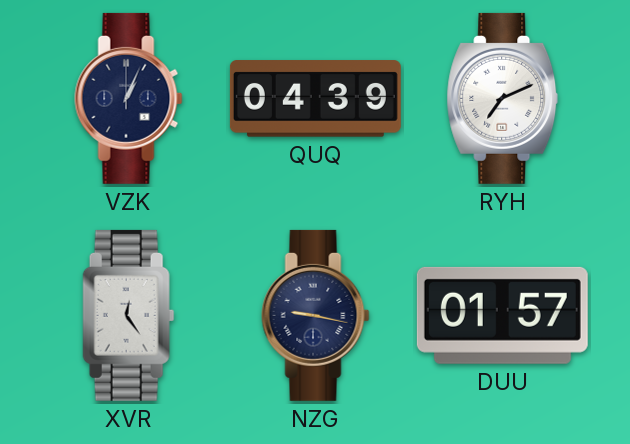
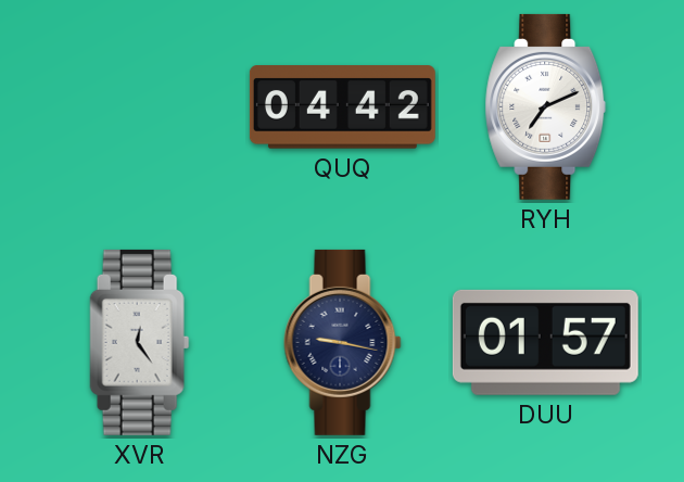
VZK: 1:04 -> none (129, 98)
QUQ: 04:39 -> 04:42 (342, 107)
